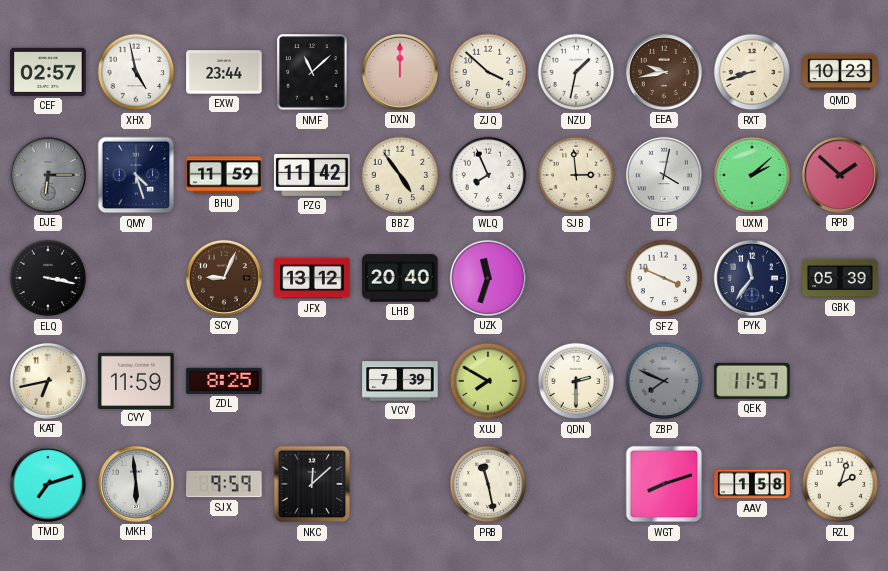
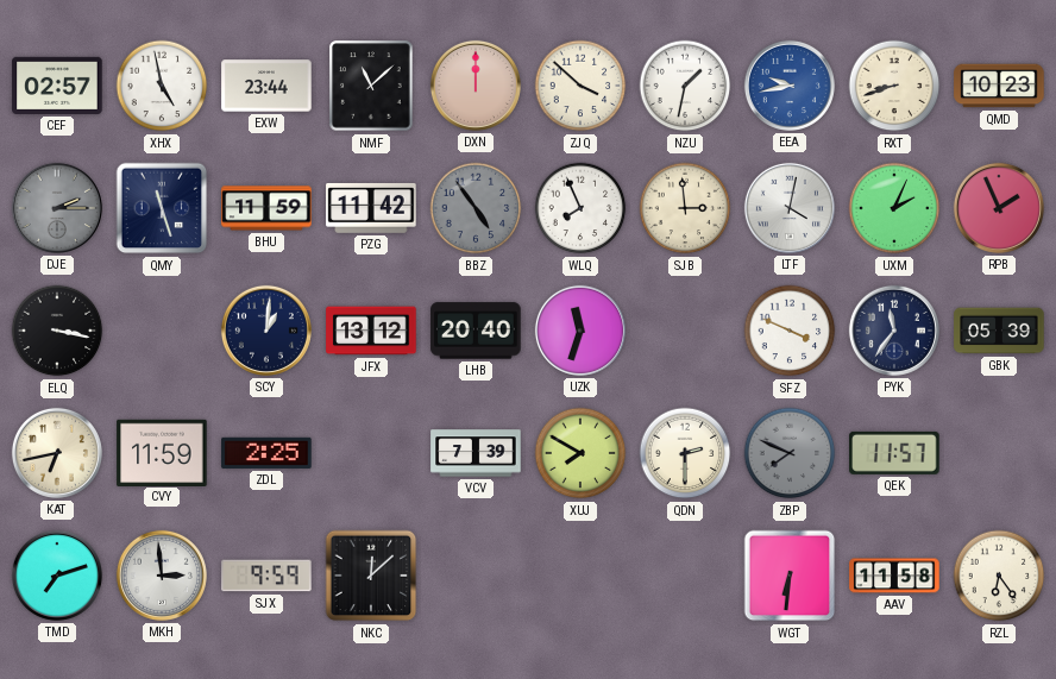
EEA dial: brown -> blue (790, 86)
DJE: 6:15 -> 2:15 (57, 208)
QMY: 4:27 -> 11:27 (162, 208)
BBZ dial: cream -> grey (476, 208)
UXM: 2:08 -> 2:04 (894, 208)
RPB: 1:52 -> 1:56 (999, 208)
SCY: 9:04 -> 1:01 (266, 331)
SCY dial: brown -> navy (266, 331)
ZDL: 8:25 -> 2:25 (266, 453)
MKH: 5:59 -> 2:59 (162, 576)
PRB: 11:28 -> none (488, 484)
WGT: 8:12 -> 6:31 (790, 576)
AAV: 1:58 -> 11:58 (894, 576)
RZL: 2:03 -> 6:24 (999, 576)
